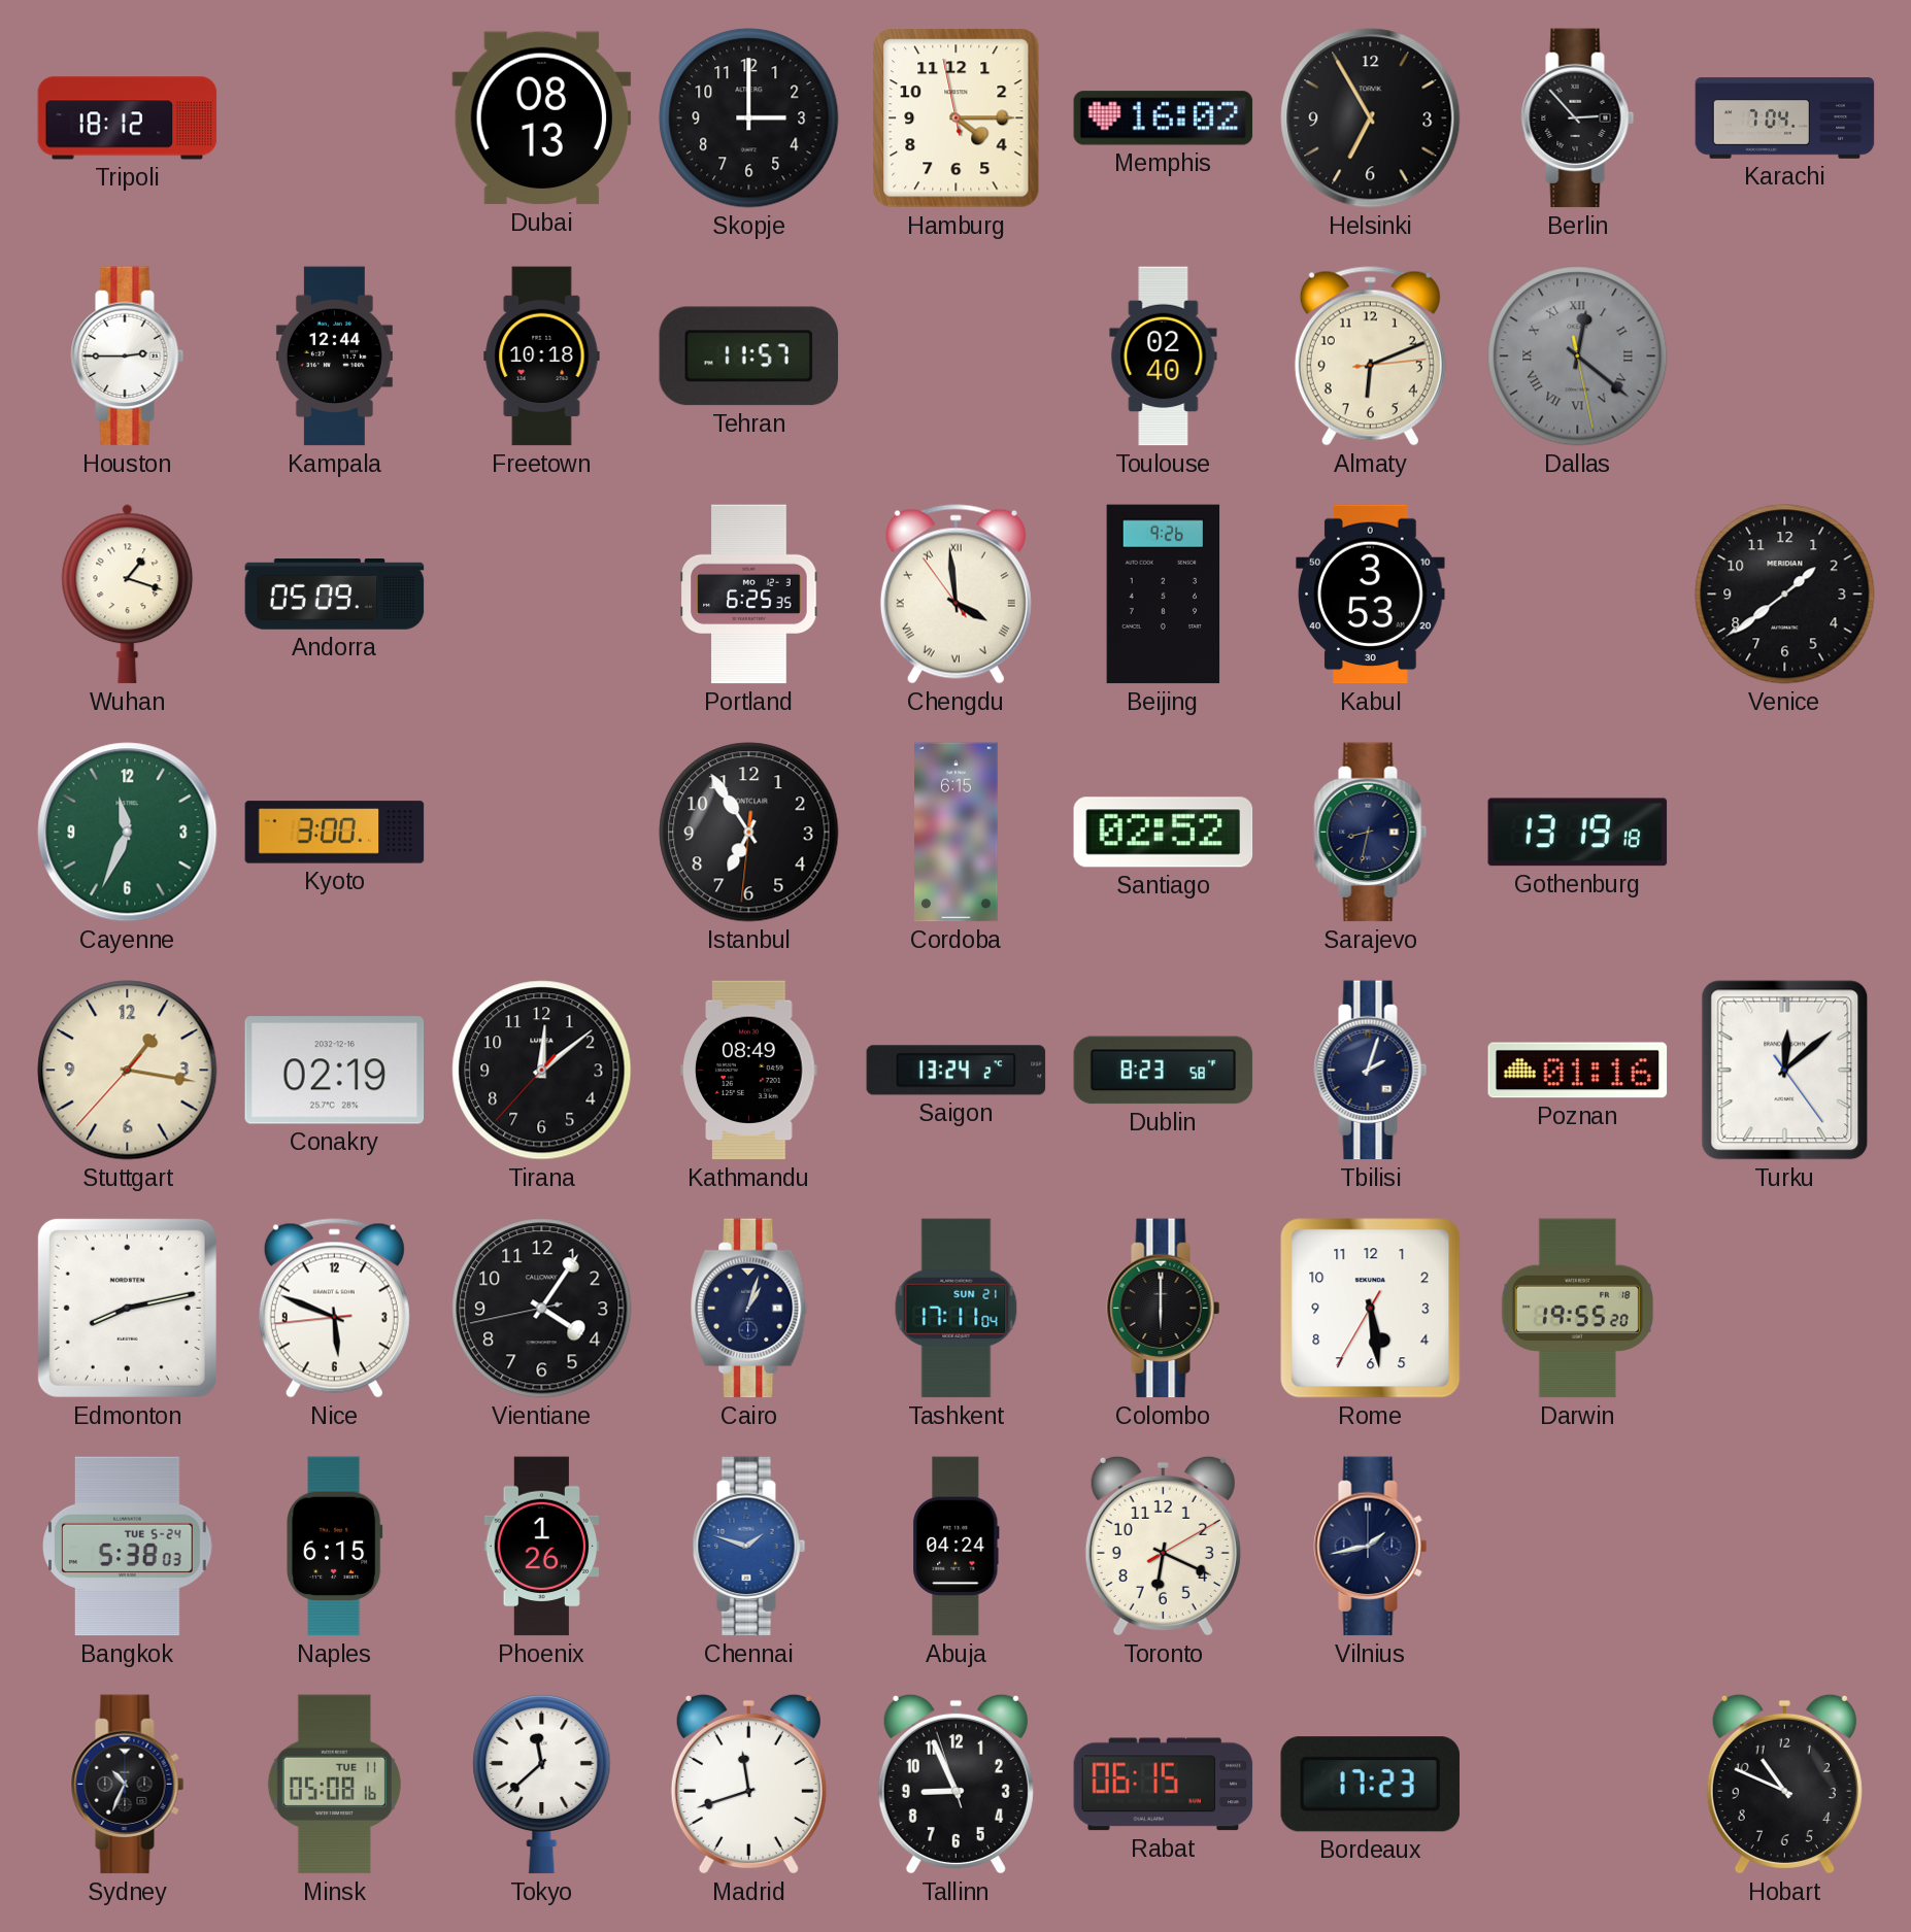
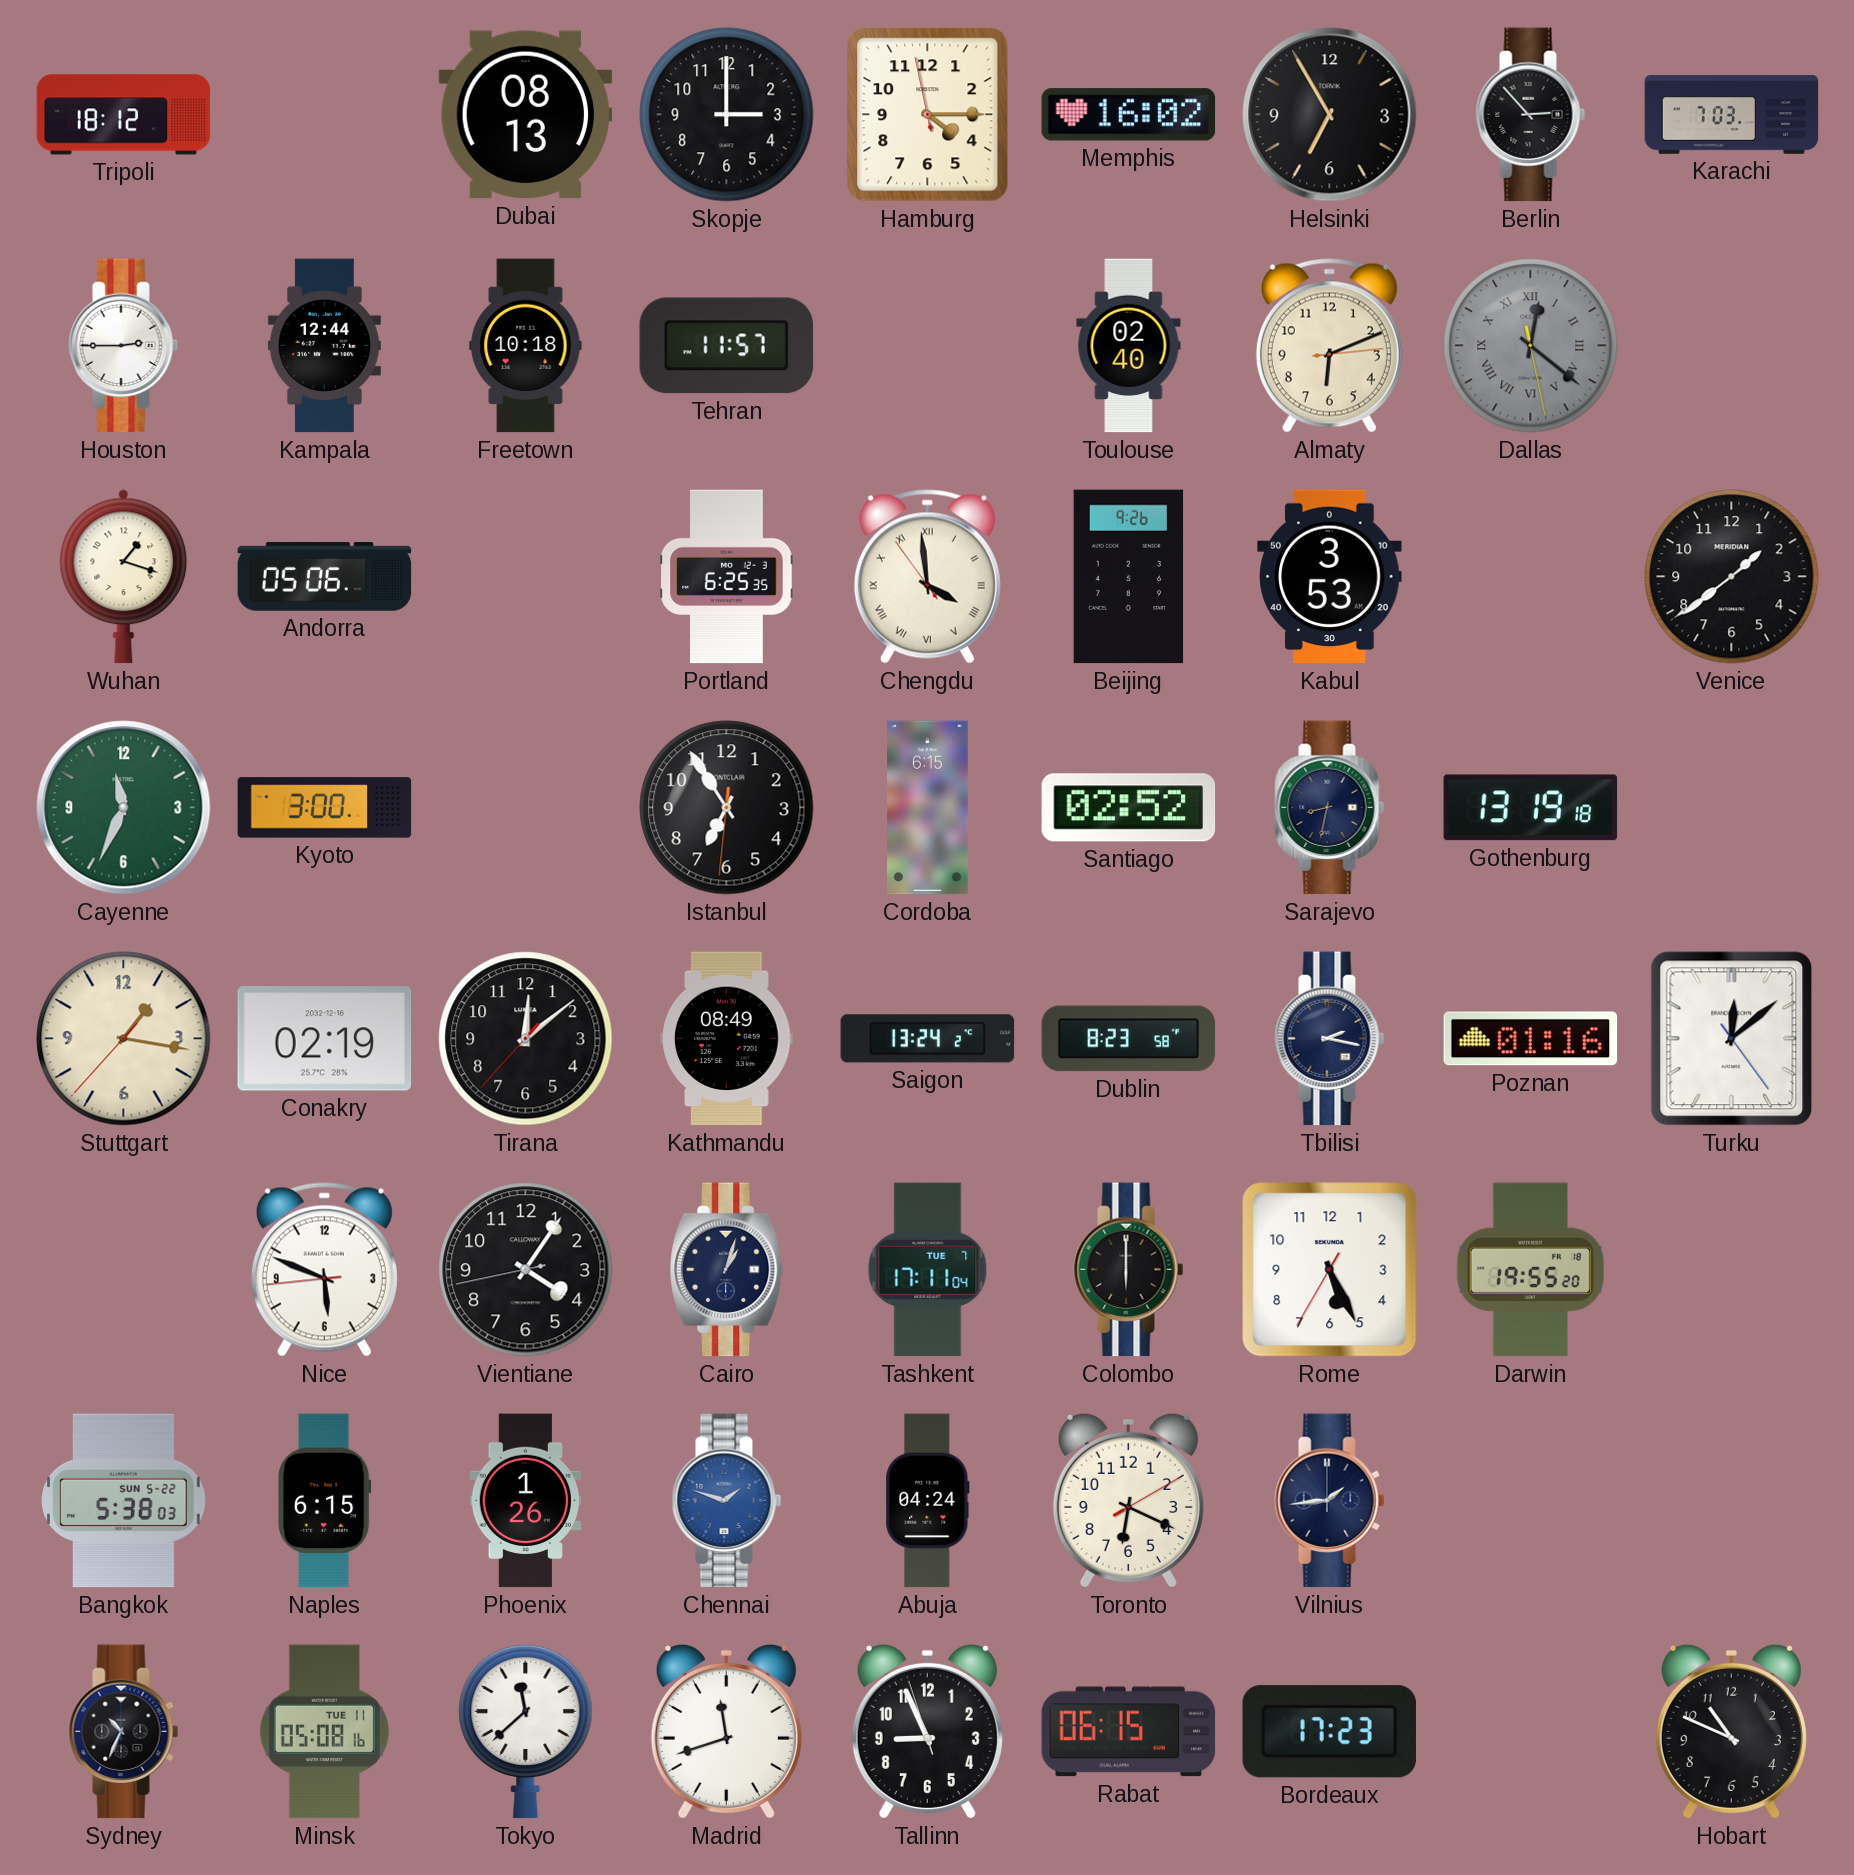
Karachi: 7:04 -> 7:03 (1732, 115)
Andorra: 05:09 -> 05:06 (325, 577)
Tbilisi: 2:03 -> 2:17 (1330, 1039)
Edmonton: 8:13 -> none (127, 1308)
Tashkent date: SUN 21 -> TUE 7 (928, 1270)
Rome: 5:28 -> 5:25 (1330, 1270)
Bangkok date: TUE 5-24 -> SUN 5-22 (124, 1501)
Vilnius: 1:43 -> 1:44 (1330, 1501)
